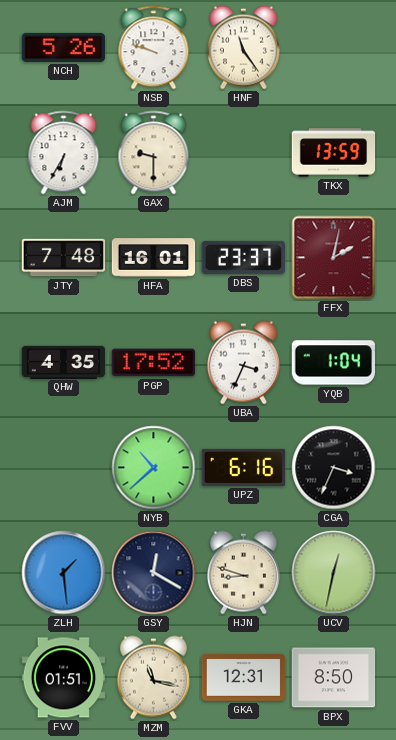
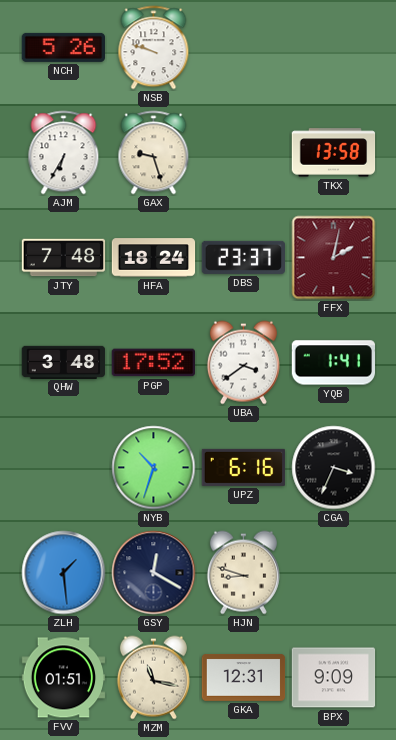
HNF: 11:24 -> none (243, 48)
GAX: 9:30 -> 9:27 (154, 153)
TKX: 13:59 -> 13:58 (334, 153)
HFA: 16:01 -> 18:24 (154, 258)
QHW: 4:35 -> 3:48 (64, 362)
UBA: 3:34 -> 3:39 (243, 363)
YQB: 1:04 -> 1:41 (334, 363)
NYB: 10:38 -> 10:33 (154, 468)
UCV: 12:32 -> none (334, 573)
BPX: 8:50 -> 9:09 (334, 678)
